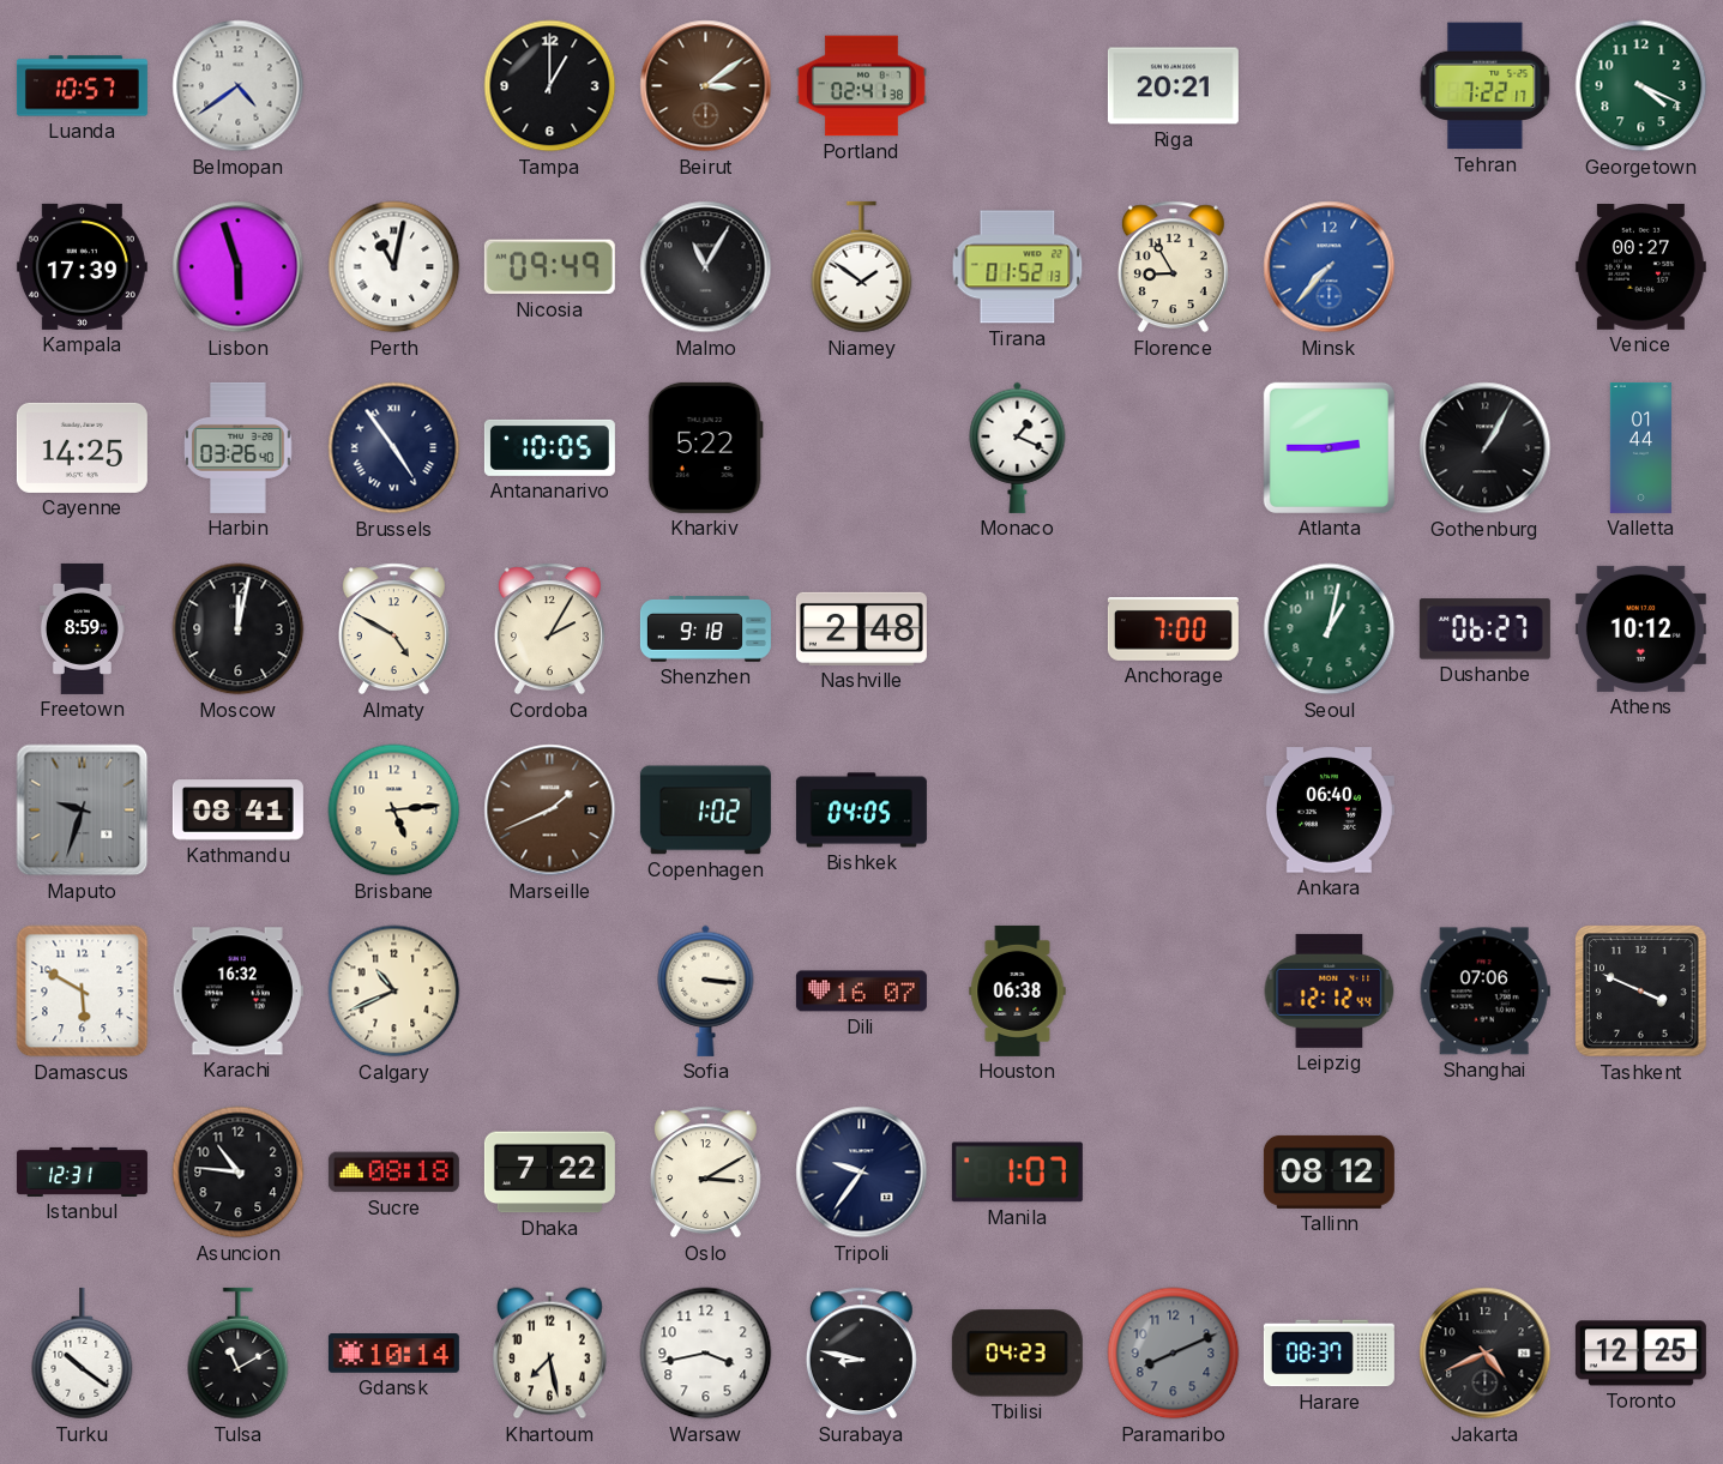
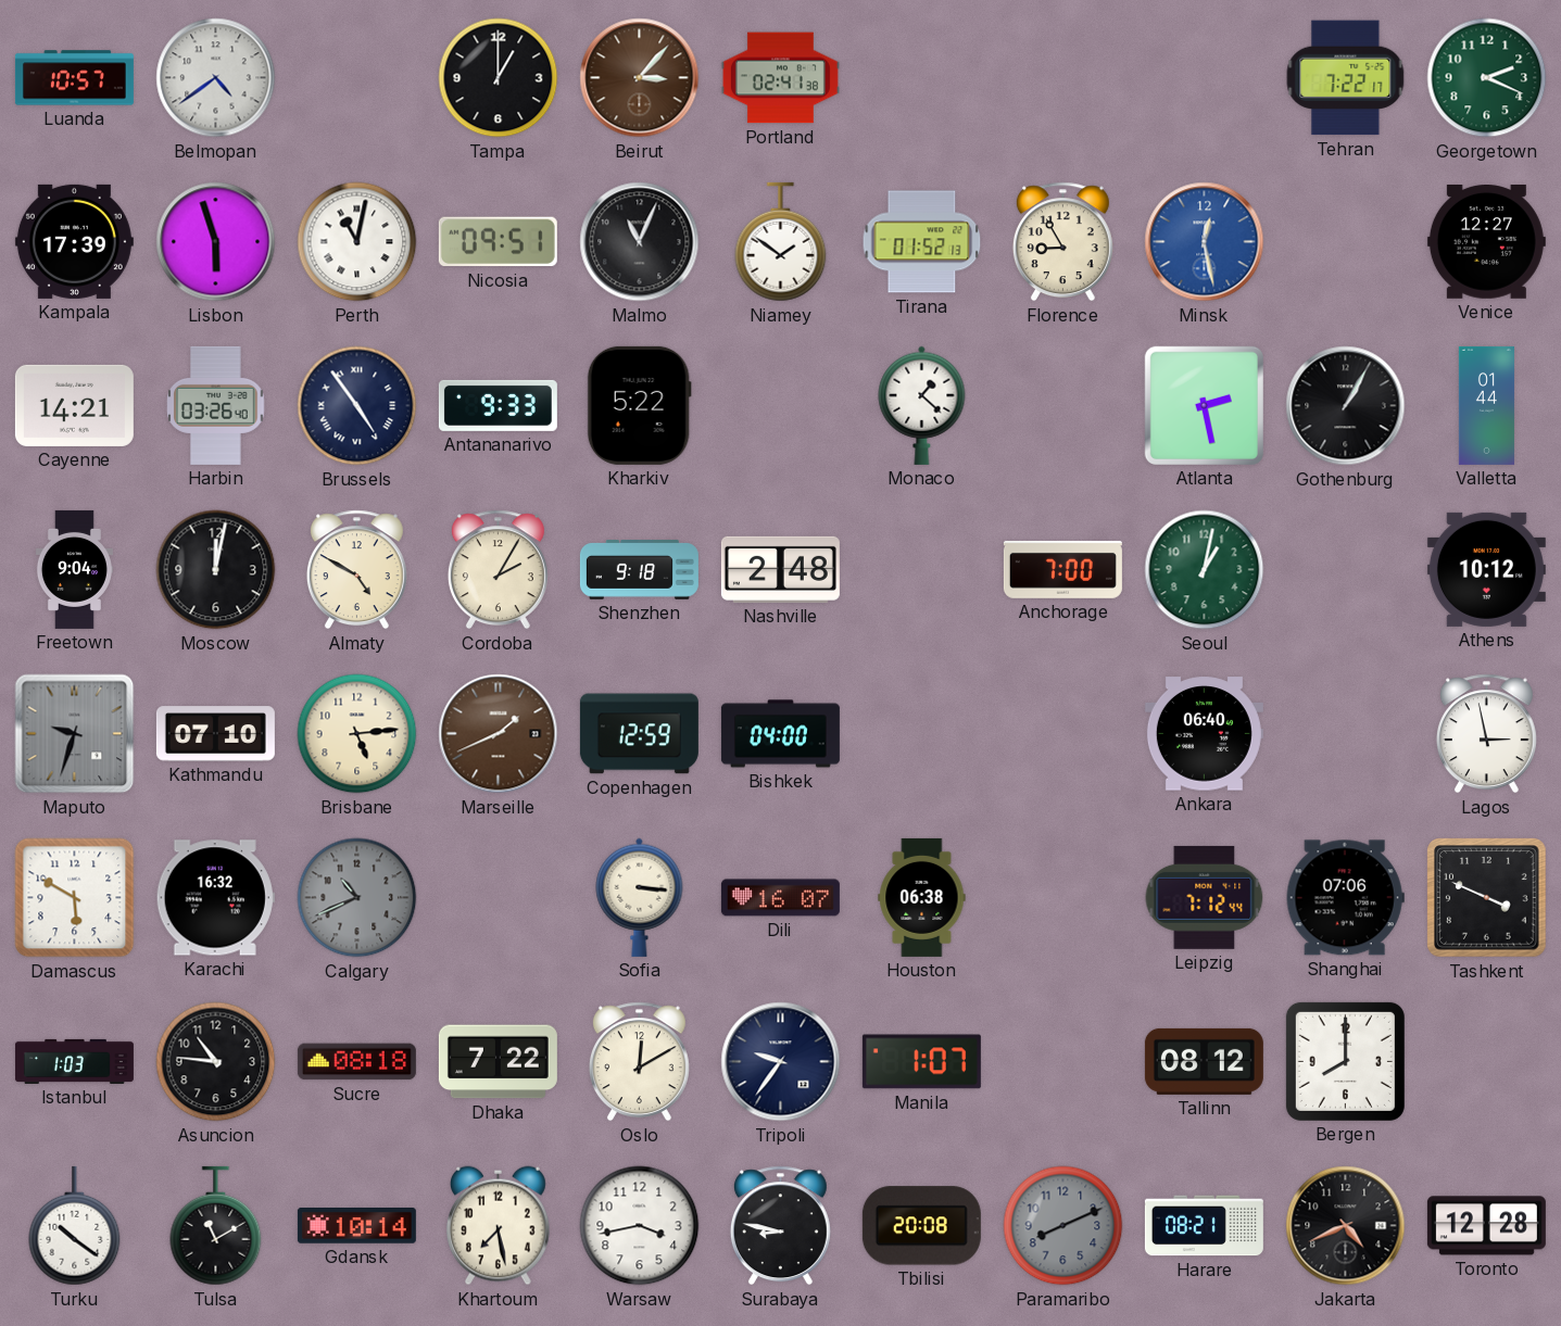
Beirut: 3:09 -> 3:07 (640, 78)
Riga: 20:21 -> none (1173, 86)
Georgetown: 4:19 -> 2:19 (1487, 78)
Nicosia: 09:49 -> 09:51 (498, 242)
Malmo: 11:05 -> 11:04 (640, 242)
Minsk: 7:37 -> 12:28 (1205, 242)
Venice: 00:27 -> 12:27 (1486, 242)
Cayenne: 14:25 -> 14:21 (74, 405)
Antananarivo: 10:05 -> 9:33 (498, 405)
Monaco: 1:19 -> 1:22 (922, 405)
Atlanta: 2:45 -> 2:28 (1204, 405)
Freetown: 8:59 -> 9:04 (74, 569)
Dushanbe: 06:27 -> none (1484, 629)
Kathmandu: 08:41 -> 07:10 (215, 734)
Copenhagen: 1:02 -> 12:59 (639, 734)
Bishkek: 04:05 -> 04:00 (780, 734)
Lagos: none -> 2:58 (1486, 734)
Calgary dial: cream -> grey (357, 898)
Leipzig: 12:12 -> 7:12 (1205, 897)
Istanbul: 12:31 -> 1:03 (74, 1061)
Oslo: 3:10 -> 12:10 (639, 1062)
Bergen: none -> 8:00 (1345, 1061)
Tbilisi: 04:23 -> 20:08 (921, 1226)
Harare: 08:37 -> 08:21 (1204, 1226)
Toronto: 12:25 -> 12:28 (1486, 1226)
